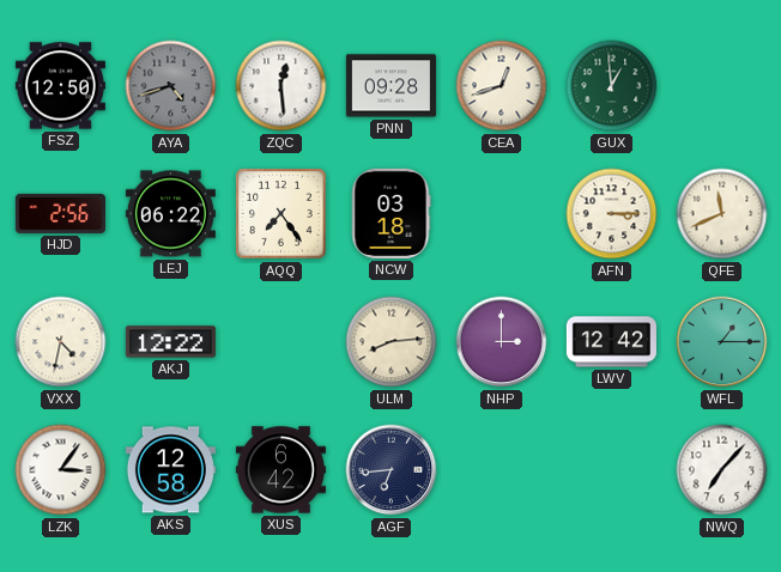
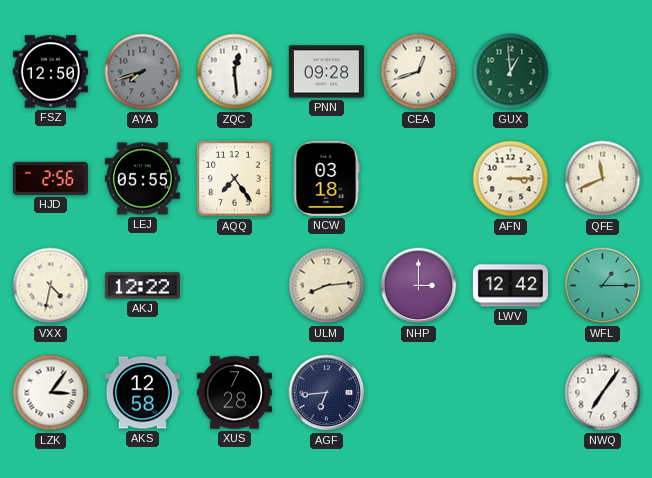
AYA: 4:42 -> 7:42 (143, 72)
LEJ: 06:22 -> 05:55 (142, 179)
XUS: 6:42 -> 7:28 (234, 393)
NWQ: 7:07 -> 7:06 (603, 393)
